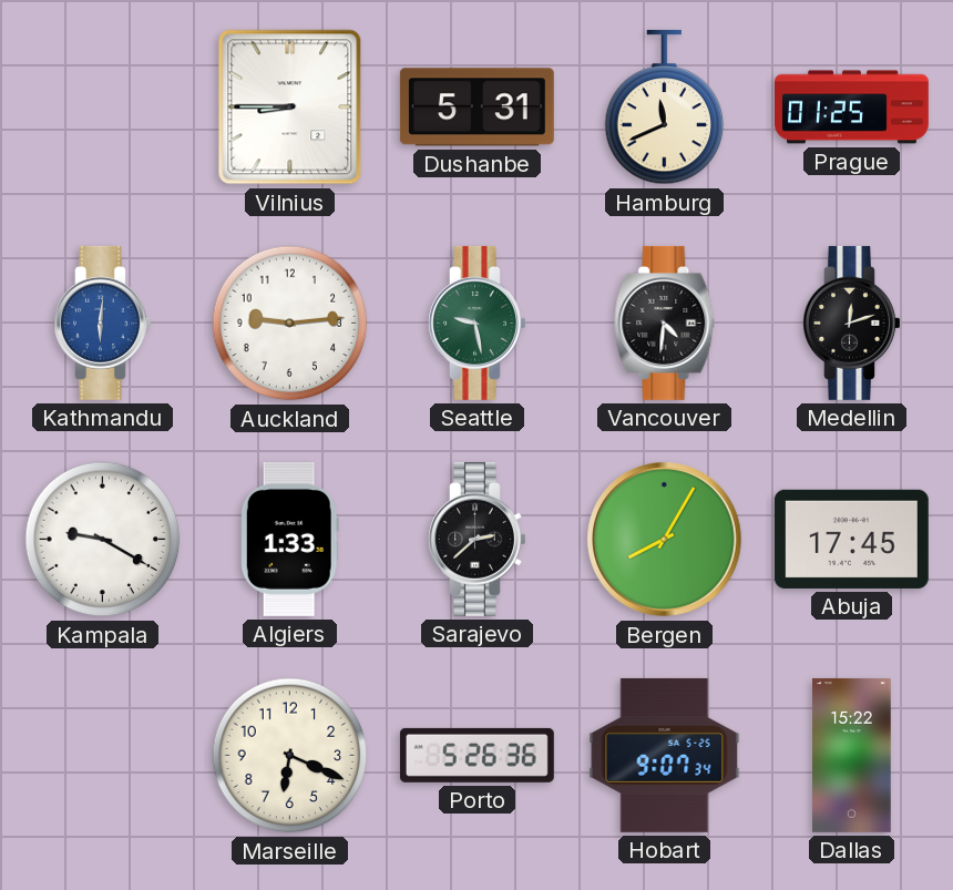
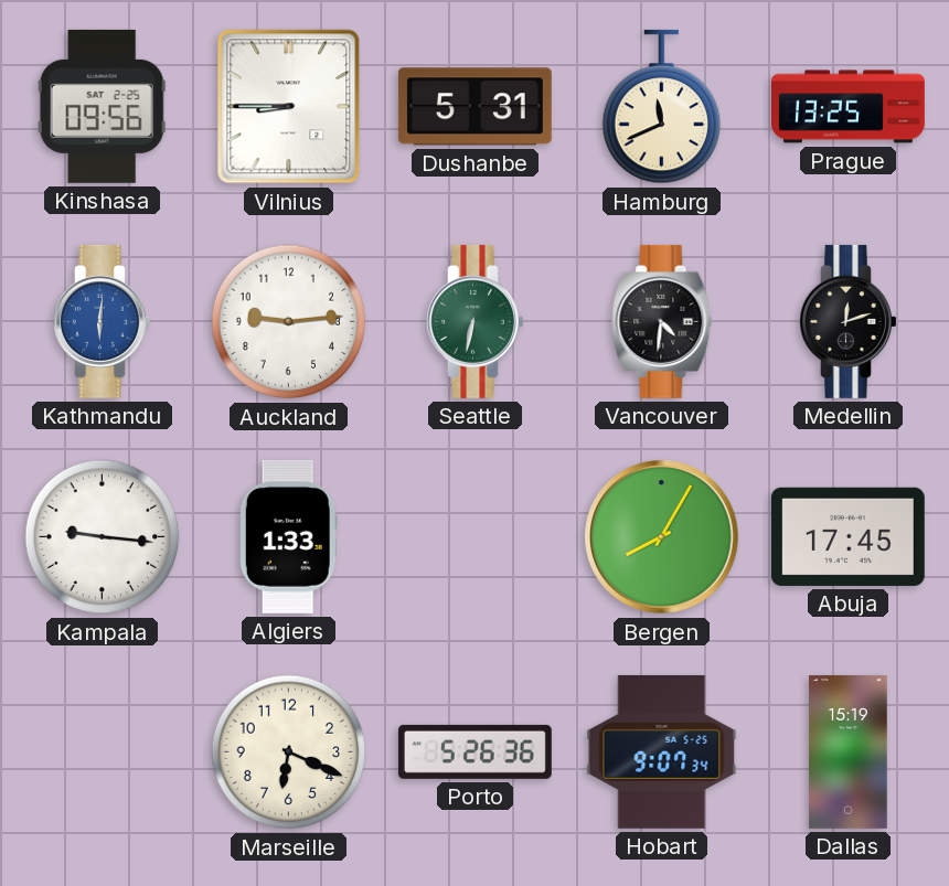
Kinshasa: none -> 09:56 (102, 106)
Prague: 01:25 -> 13:25 (849, 107)
Seattle: 9:28 -> 6:32 (476, 321)
Kampala: 9:20 -> 9:16 (103, 537)
Sarajevo: 2:38 -> none (478, 539)
Dallas: 15:22 -> 15:19 (849, 751)
